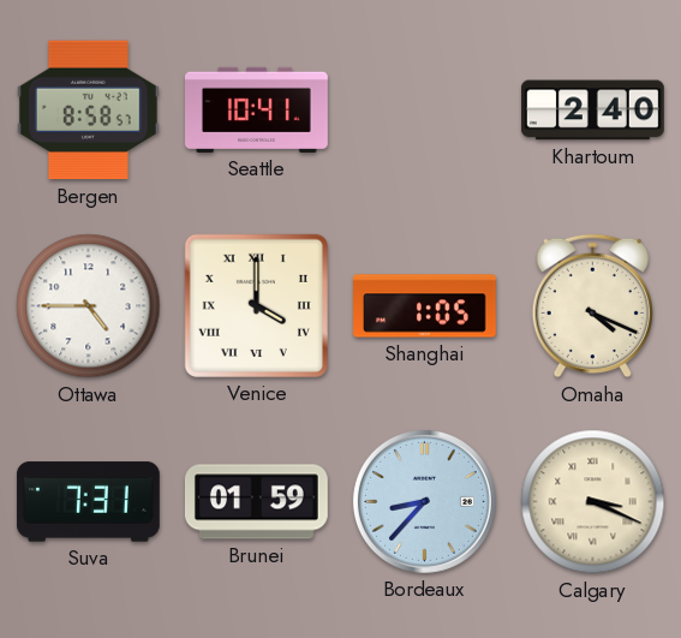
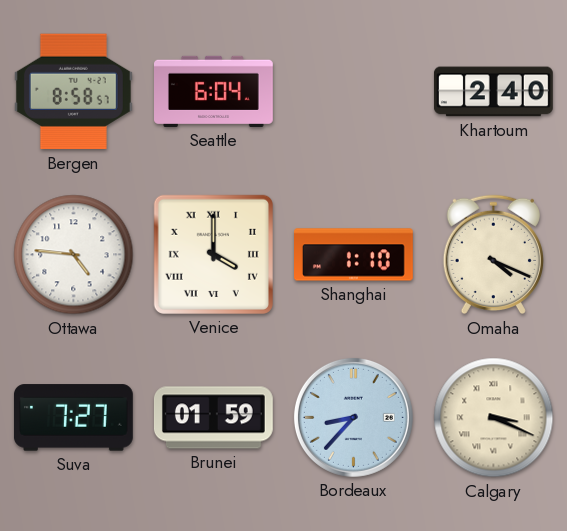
Seattle: 10:41 -> 6:04 (214, 91)
Ottawa: 4:45 -> 4:46 (74, 255)
Shanghai: 1:05 -> 1:10 (354, 255)
Suva: 7:31 -> 7:27 (73, 418)
